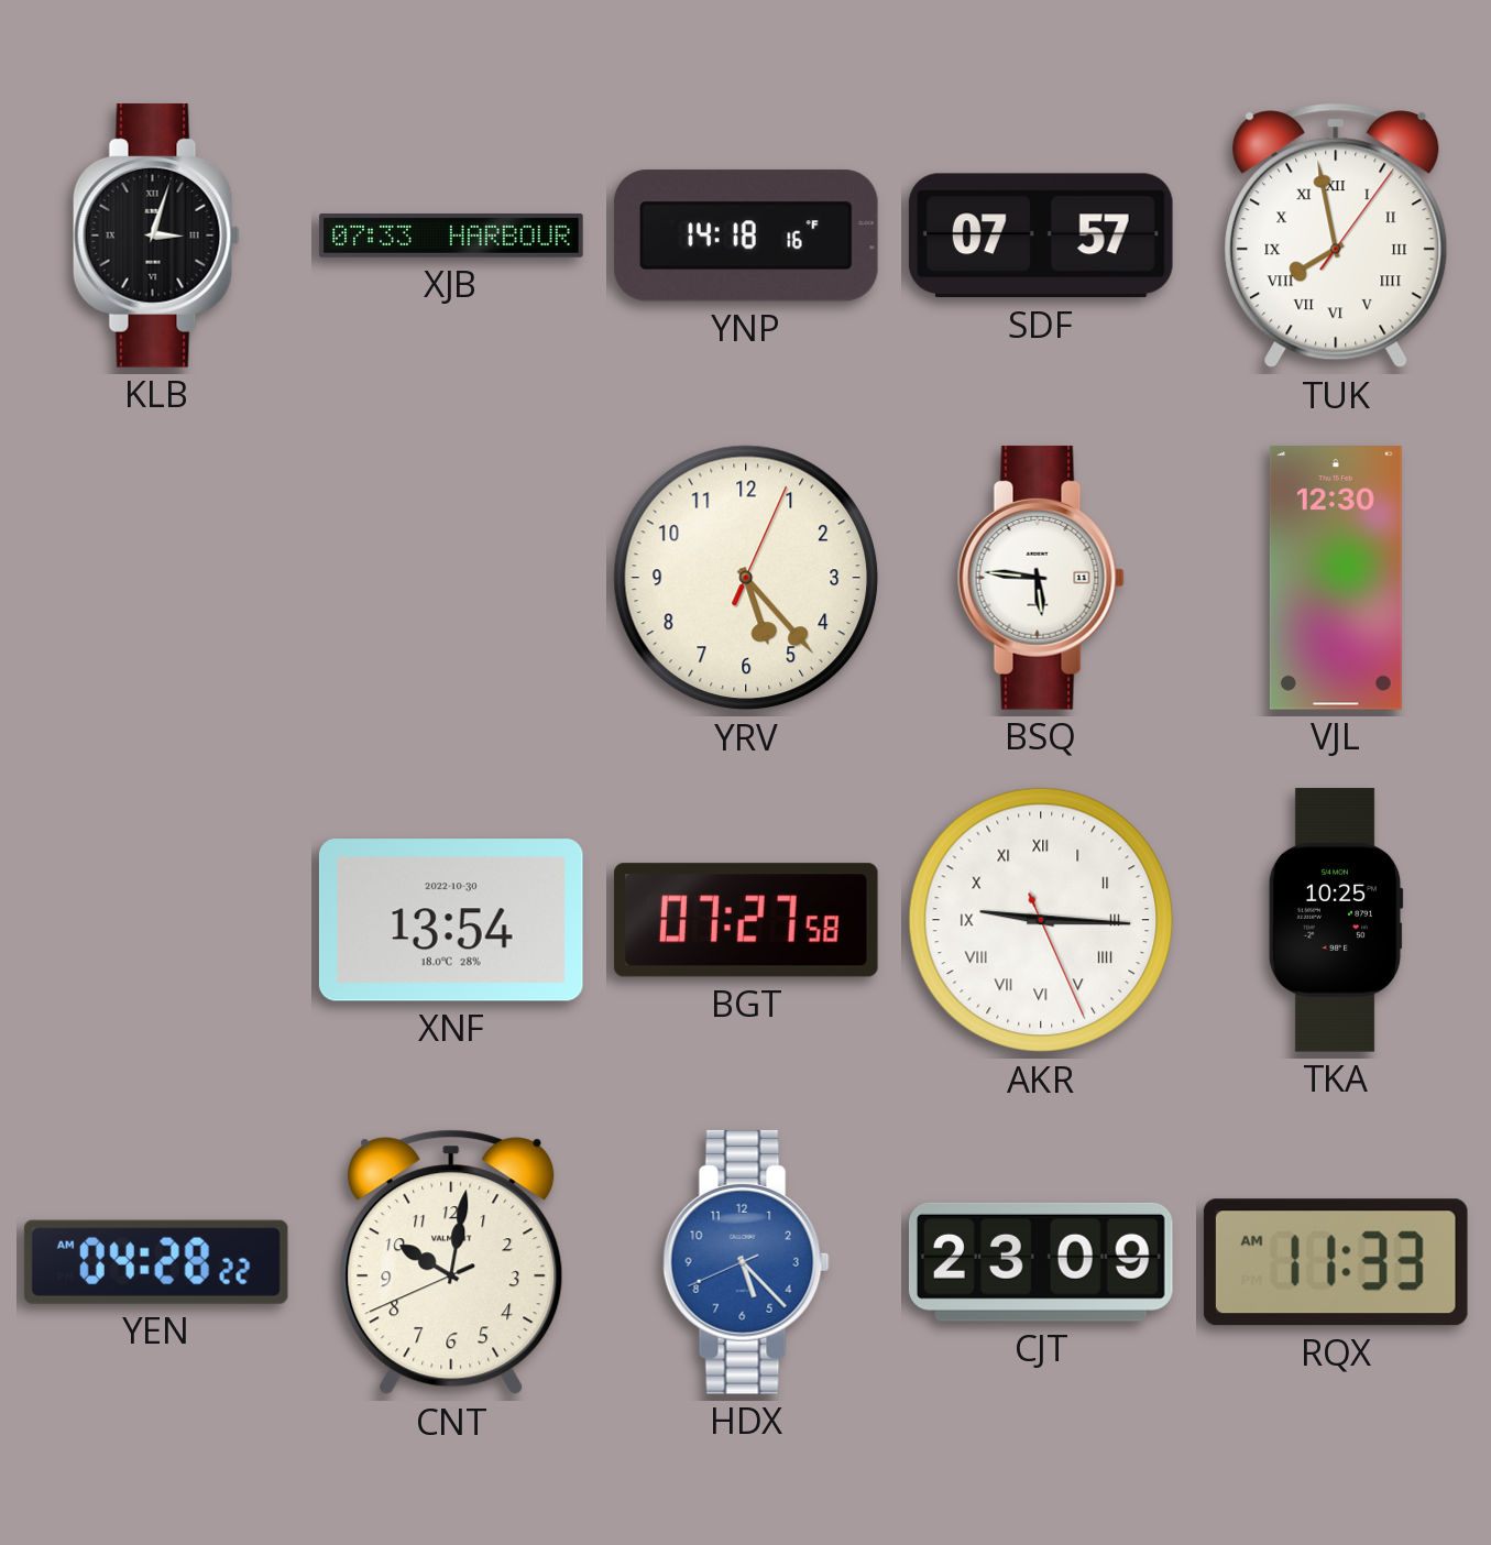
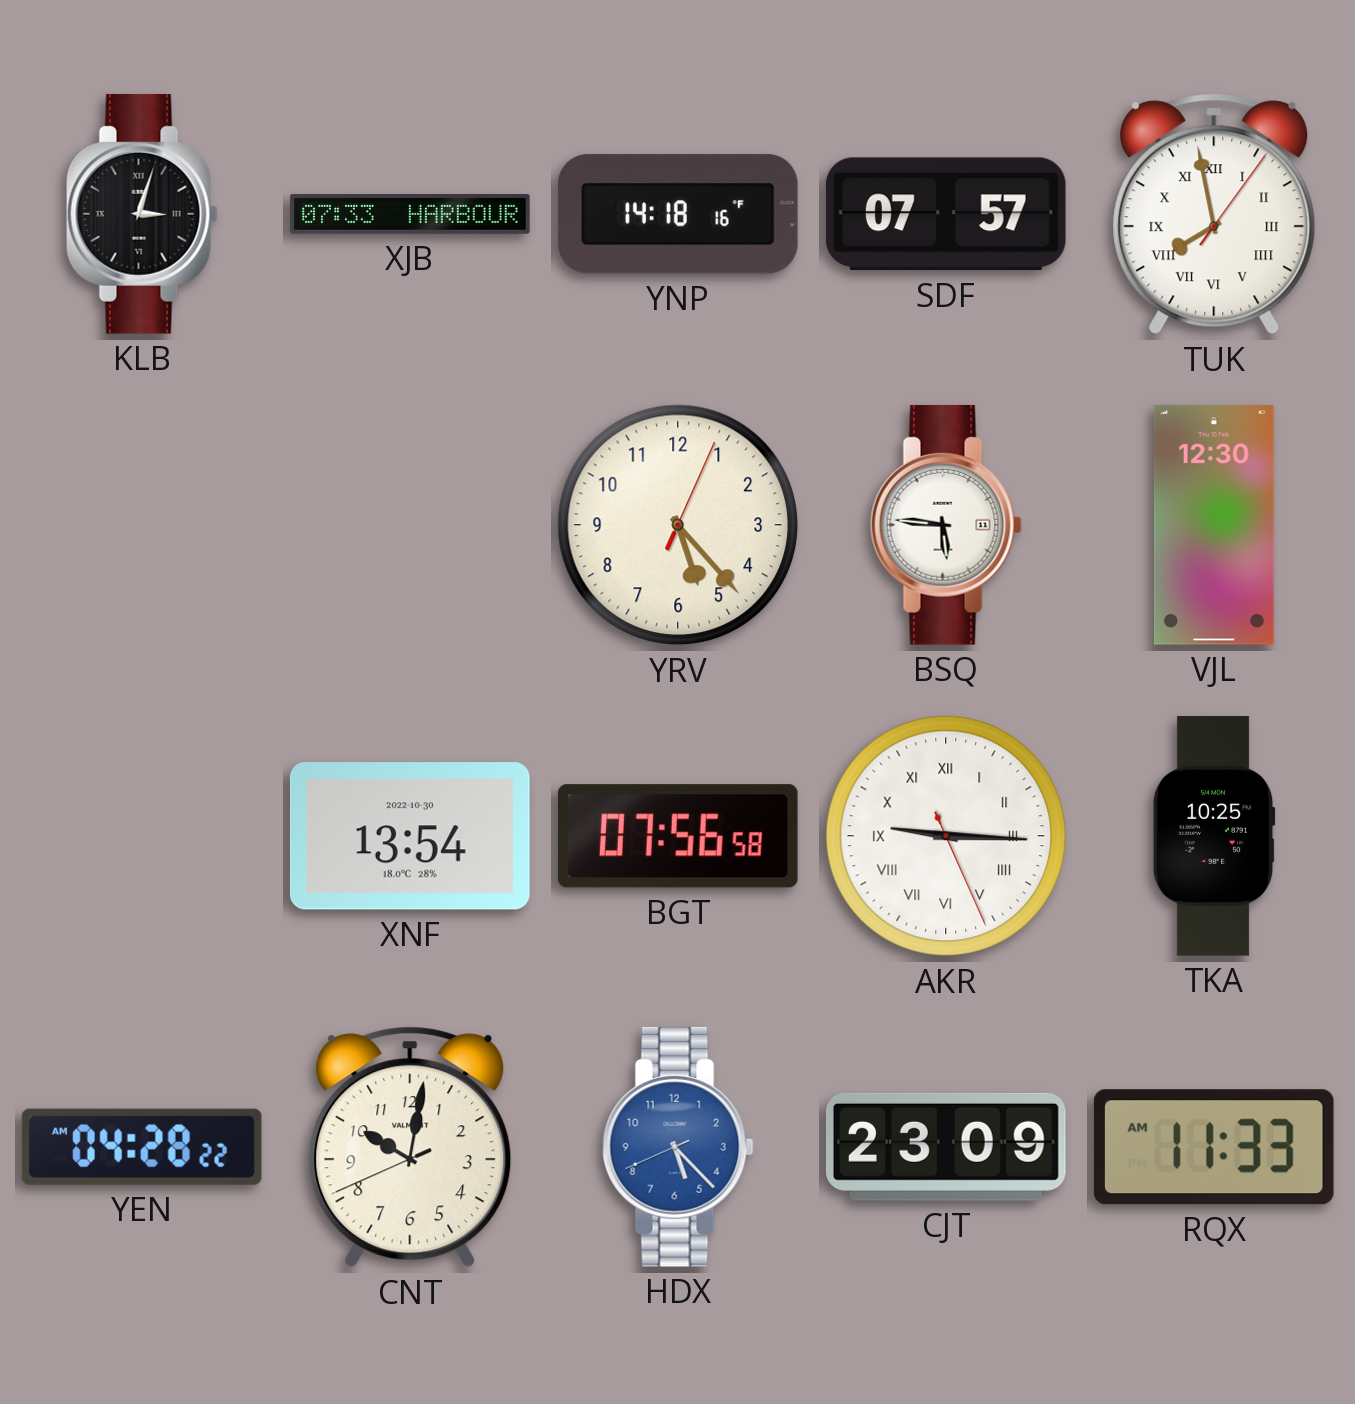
BGT: 07:27 -> 07:56 (678, 836)
